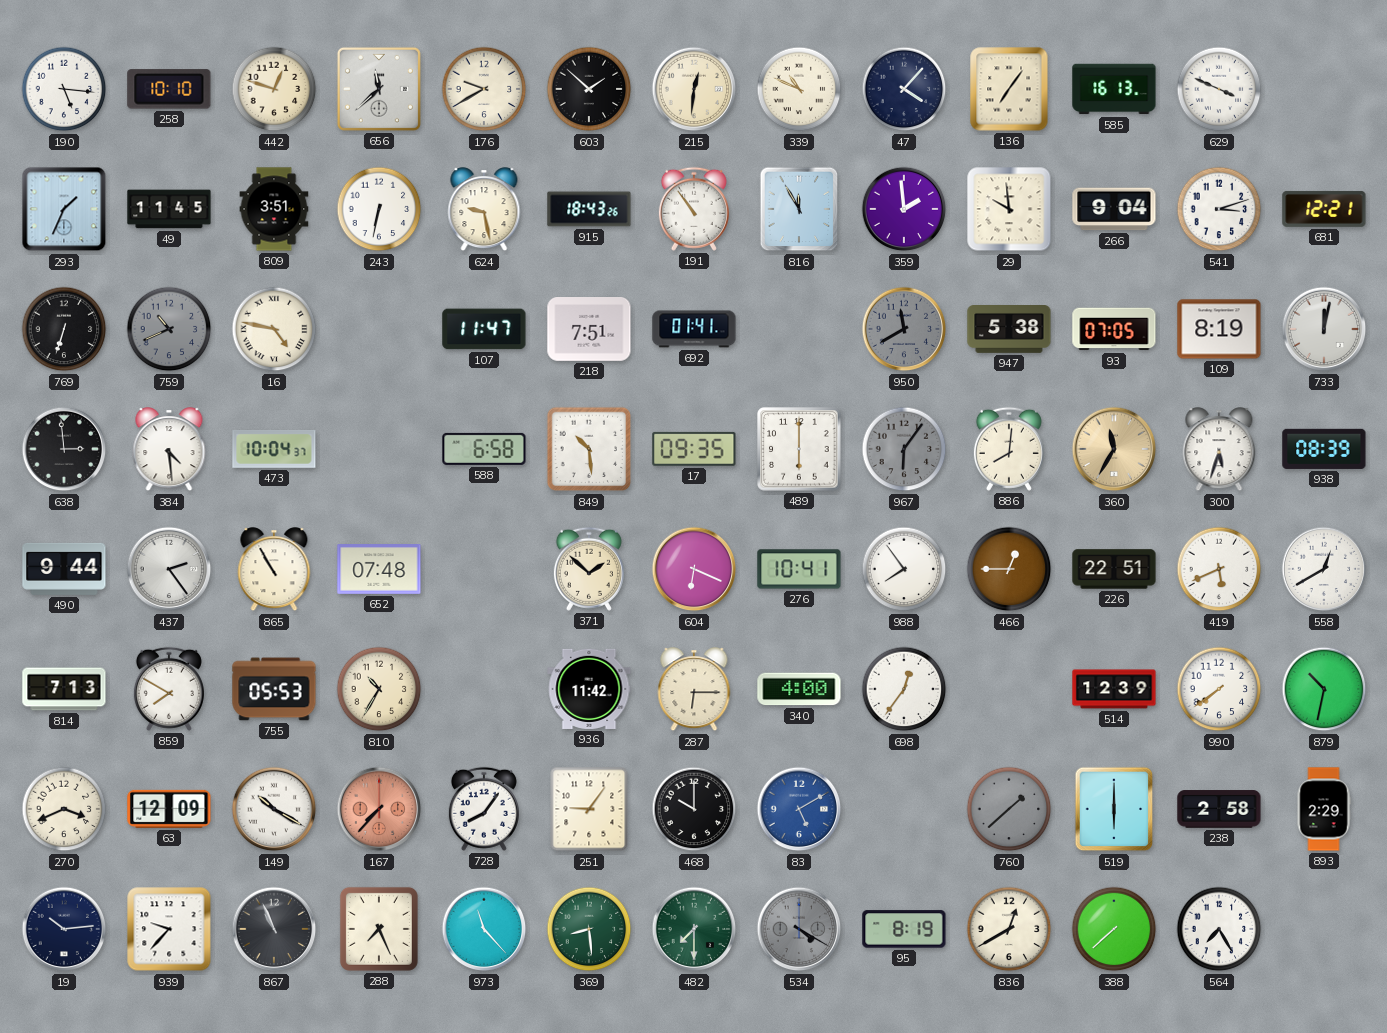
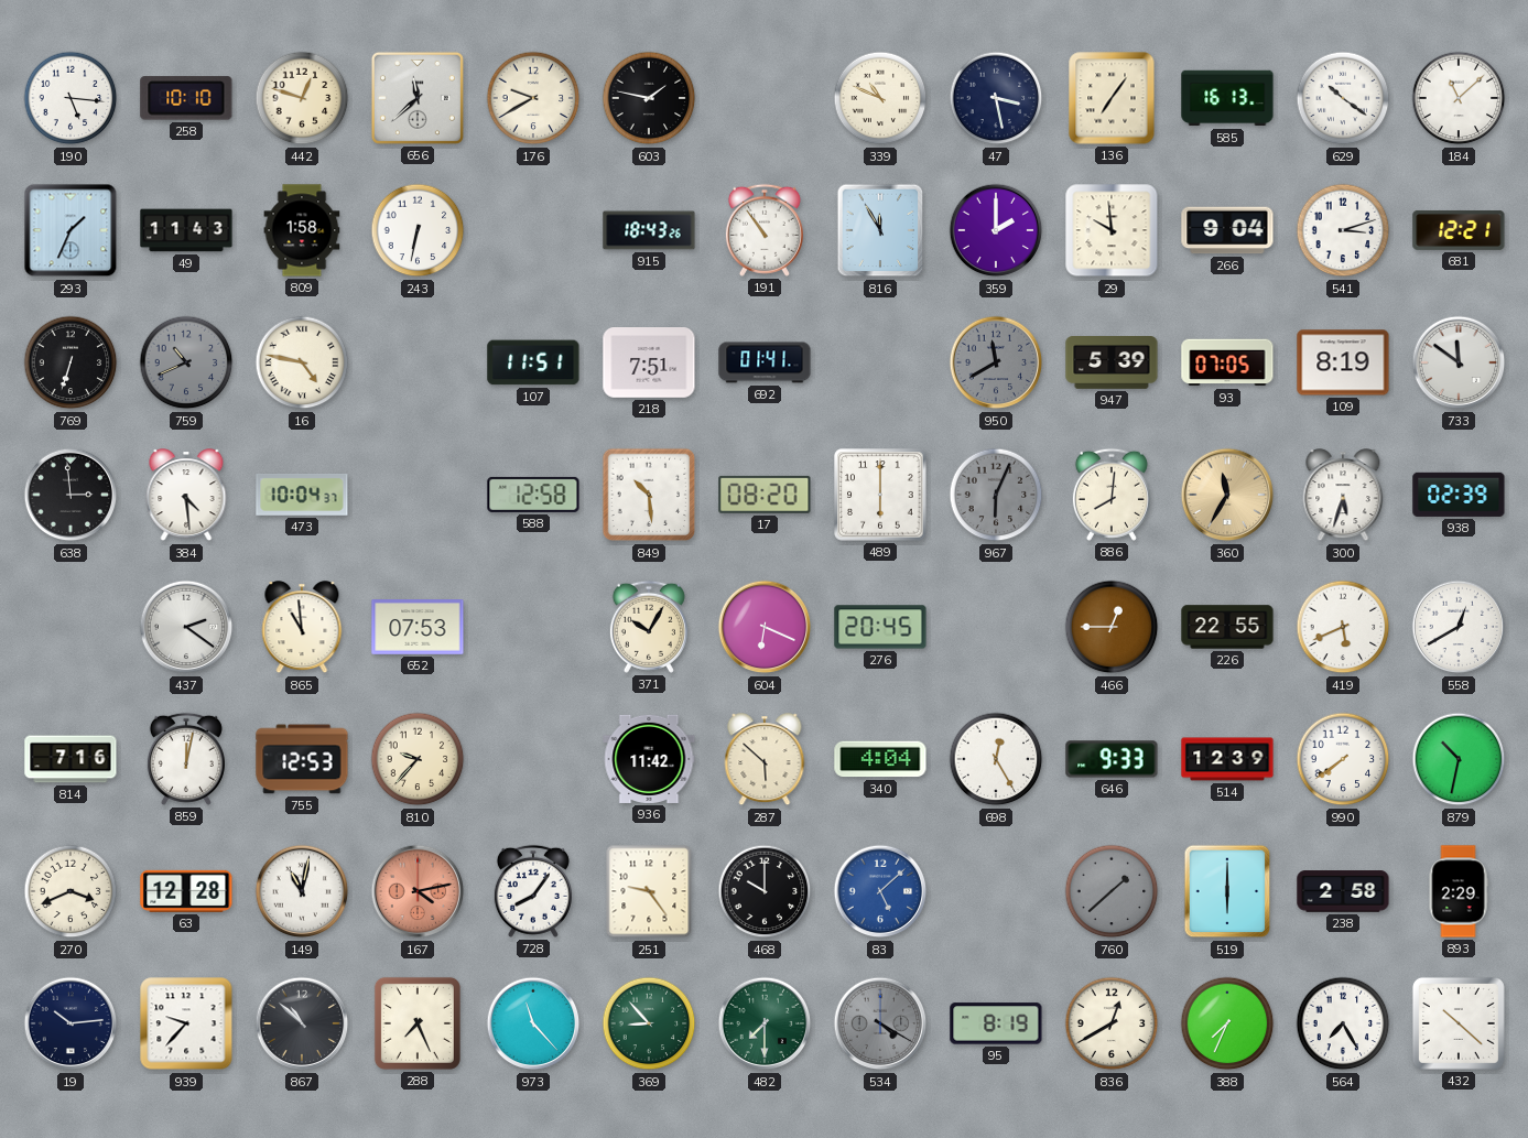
603: 1:52 -> 1:47 (649, 98)
215: 12:31 -> none (694, 89)
47: 4:07 -> 3:28 (996, 98)
629: 3:49 -> 10:21 (1343, 98)
184: none -> 11:08 (1459, 98)
49: 11:45 -> 11:43 (186, 230)
809: 3:51 -> 1:58 (302, 230)
624: 9:28 -> none (484, 210)
359: 1:59 -> 2:00 (996, 230)
107: 11:47 -> 11:51 (533, 362)
947: 5:38 -> 5:39 (1112, 364)
733: 12:02 -> 11:51 (1459, 362)
588: 6:58 -> 12:58 (533, 495)
17: 09:35 -> 08:20 (765, 495)
967: 6:06 -> 6:04 (996, 495)
938: 08:39 -> 02:39 (1459, 495)
490: 9:44 -> none (64, 569)
437: 2:24 -> 2:21 (186, 627)
865: 10:55 -> 10:59 (302, 628)
652: 07:48 -> 07:53 (418, 628)
371: 1:52 -> 10:05 (649, 627)
276: 10:41 -> 20:45 (880, 627)
988: 7:54 -> none (904, 569)
226: 22:51 -> 22:55 (1227, 627)
814: 7:13 -> 7:16 (71, 759)
859: 7:50 -> 12:02 (186, 759)
755: 05:53 -> 12:53 (302, 759)
810: 10:35 -> 9:37 (418, 759)
287: 6:15 -> 5:52 (765, 760)
340: 4:00 -> 4:04 (880, 759)
698: 12:36 -> 12:25 (996, 759)
646: none -> 9:33 (1112, 759)
63: 12:09 -> 12:28 (186, 891)
149: 10:20 -> 11:02 (302, 891)
167: 7:37 -> 4:13 (418, 891)
251: 9:06 -> 9:24 (649, 891)
83: 5:10 -> 5:08 (880, 891)
867: 10:56 -> 10:52 (302, 1023)
369: 8:29 -> 8:53 (649, 1023)
388: 7:38 -> 7:34 (1227, 1023)
432: none -> 10:22 (1459, 1023)
